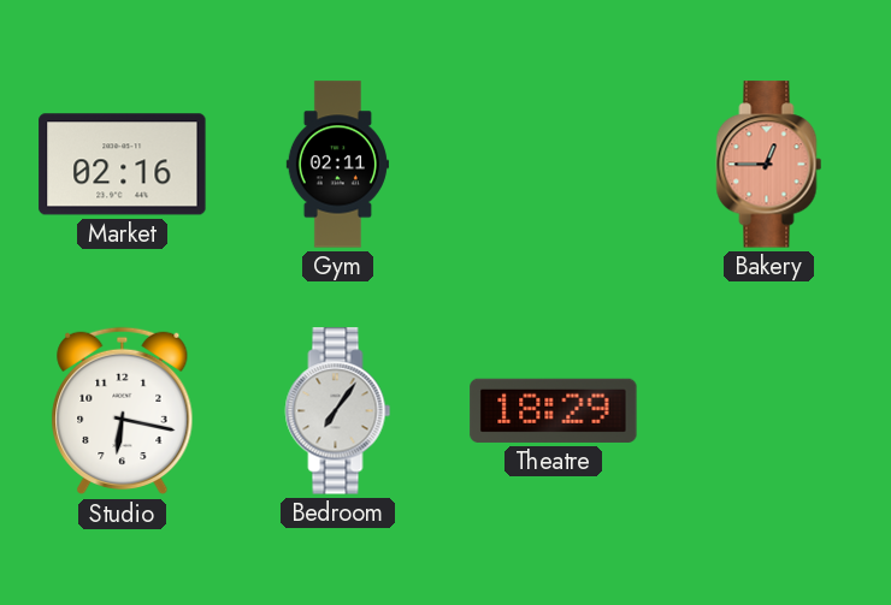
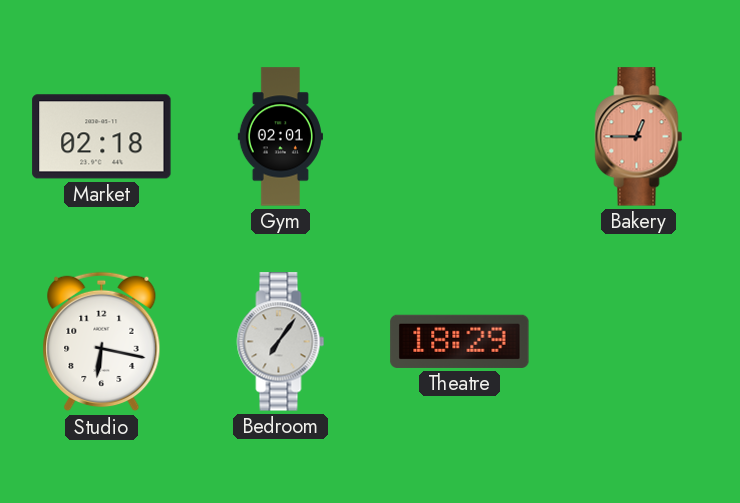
Market: 02:16 -> 02:18 (102, 137)
Gym: 02:11 -> 02:01 (280, 137)
